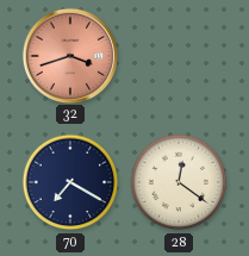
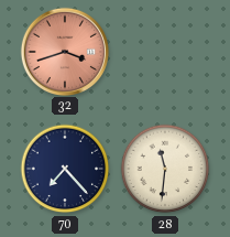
70: 7:20 -> 7:23 (65, 169)
28: 12:21 -> 11:31 (165, 169)
